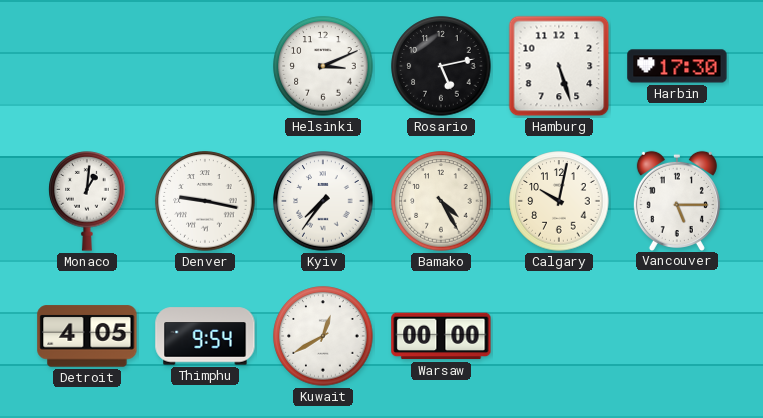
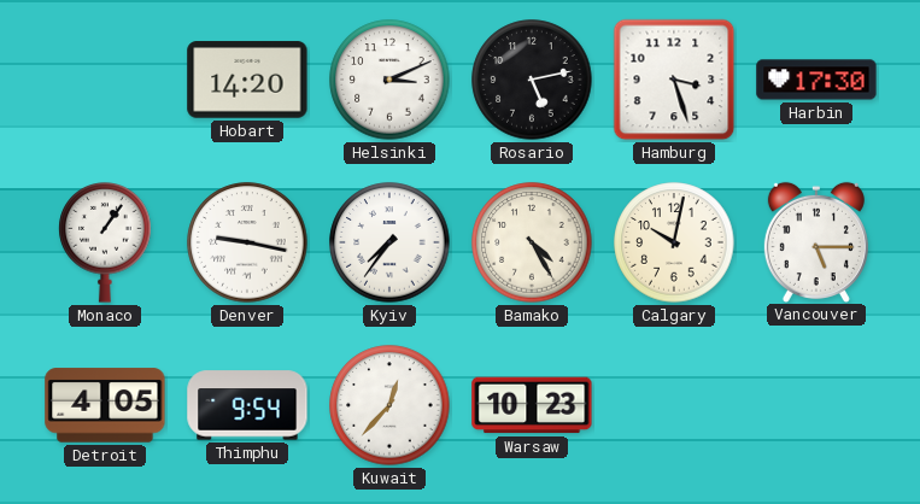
Hobart: none -> 14:20 (247, 80)
Hamburg: 5:27 -> 3:27 (674, 80)
Monaco: 1:01 -> 1:06 (105, 244)
Kuwait: 12:40 -> 12:37 (389, 405)
Warsaw: 00:00 -> 10:23 (532, 405)
